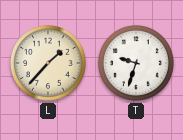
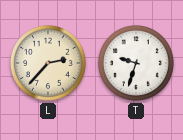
L: 1:37 -> 2:37 (48, 63)
